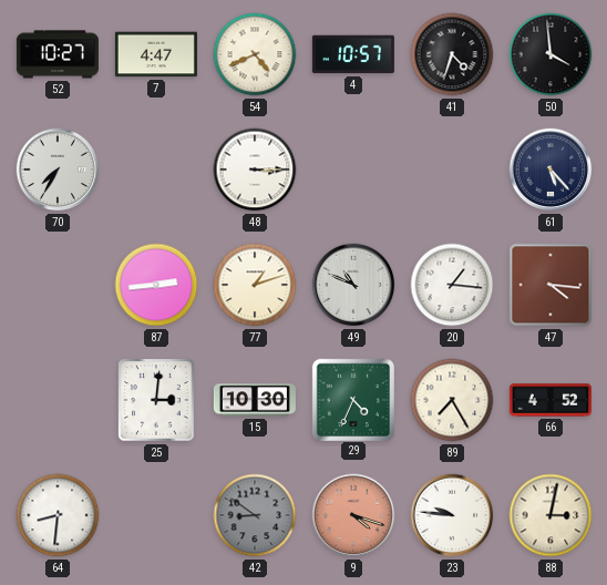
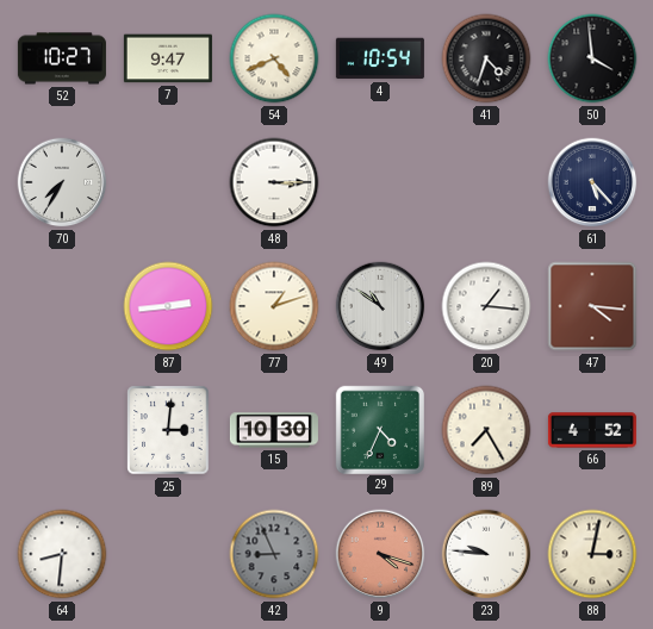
7: 4:47 -> 9:47 (168, 58)
4: 10:57 -> 10:54 (380, 58)
49: 10:49 -> 10:51 (380, 306)
42: 8:51 -> 8:56 (274, 554)
